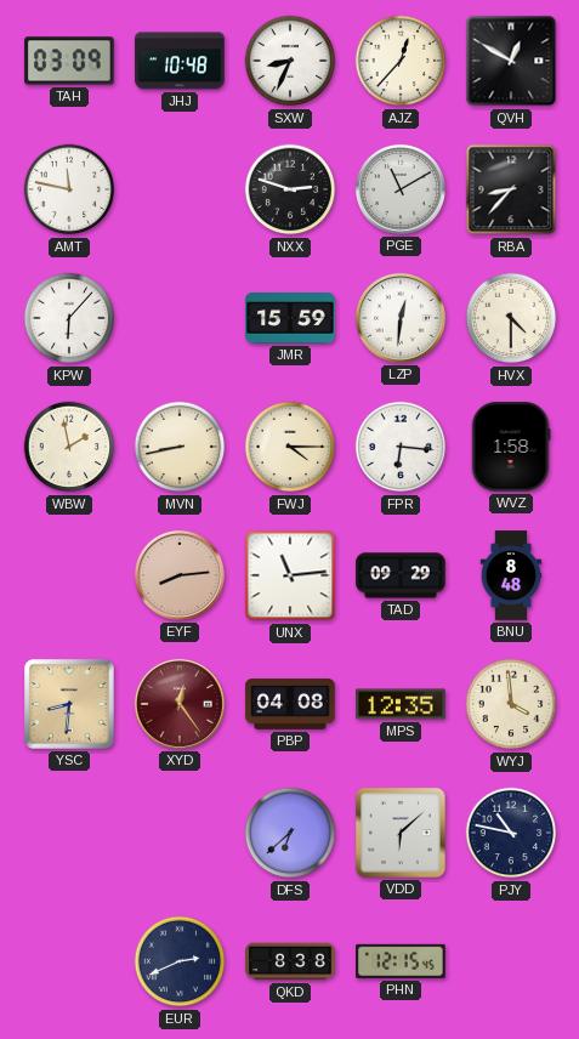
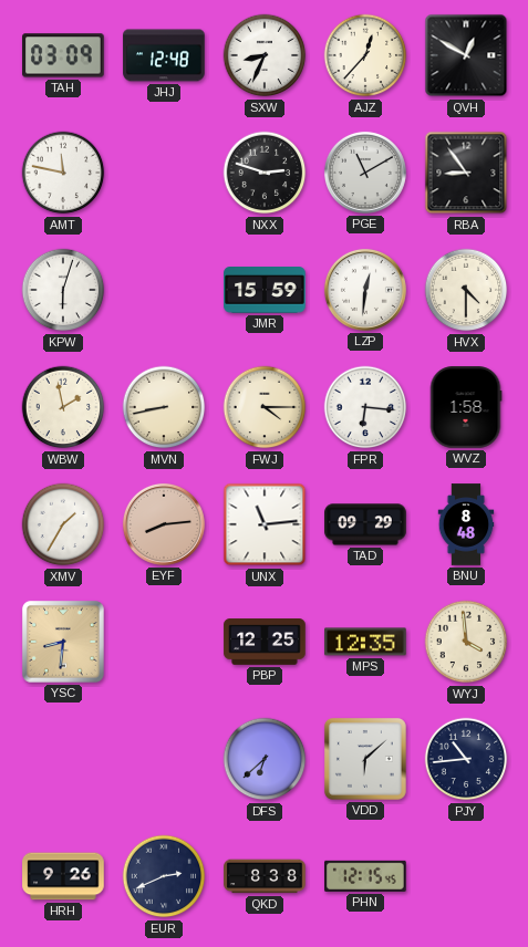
JHJ: 10:48 -> 12:48 (164, 55)
RBA: 8:37 -> 8:54 (466, 173)
KPW: 6:07 -> 6:03 (63, 290)
XMV: none -> 1:35 (63, 524)
XYD: 12:24 -> none (180, 704)
PBP: 04:08 -> 12:25 (265, 642)
PJY: 10:47 -> 10:44 (466, 759)
HRH: none -> 9:26 (63, 876)
